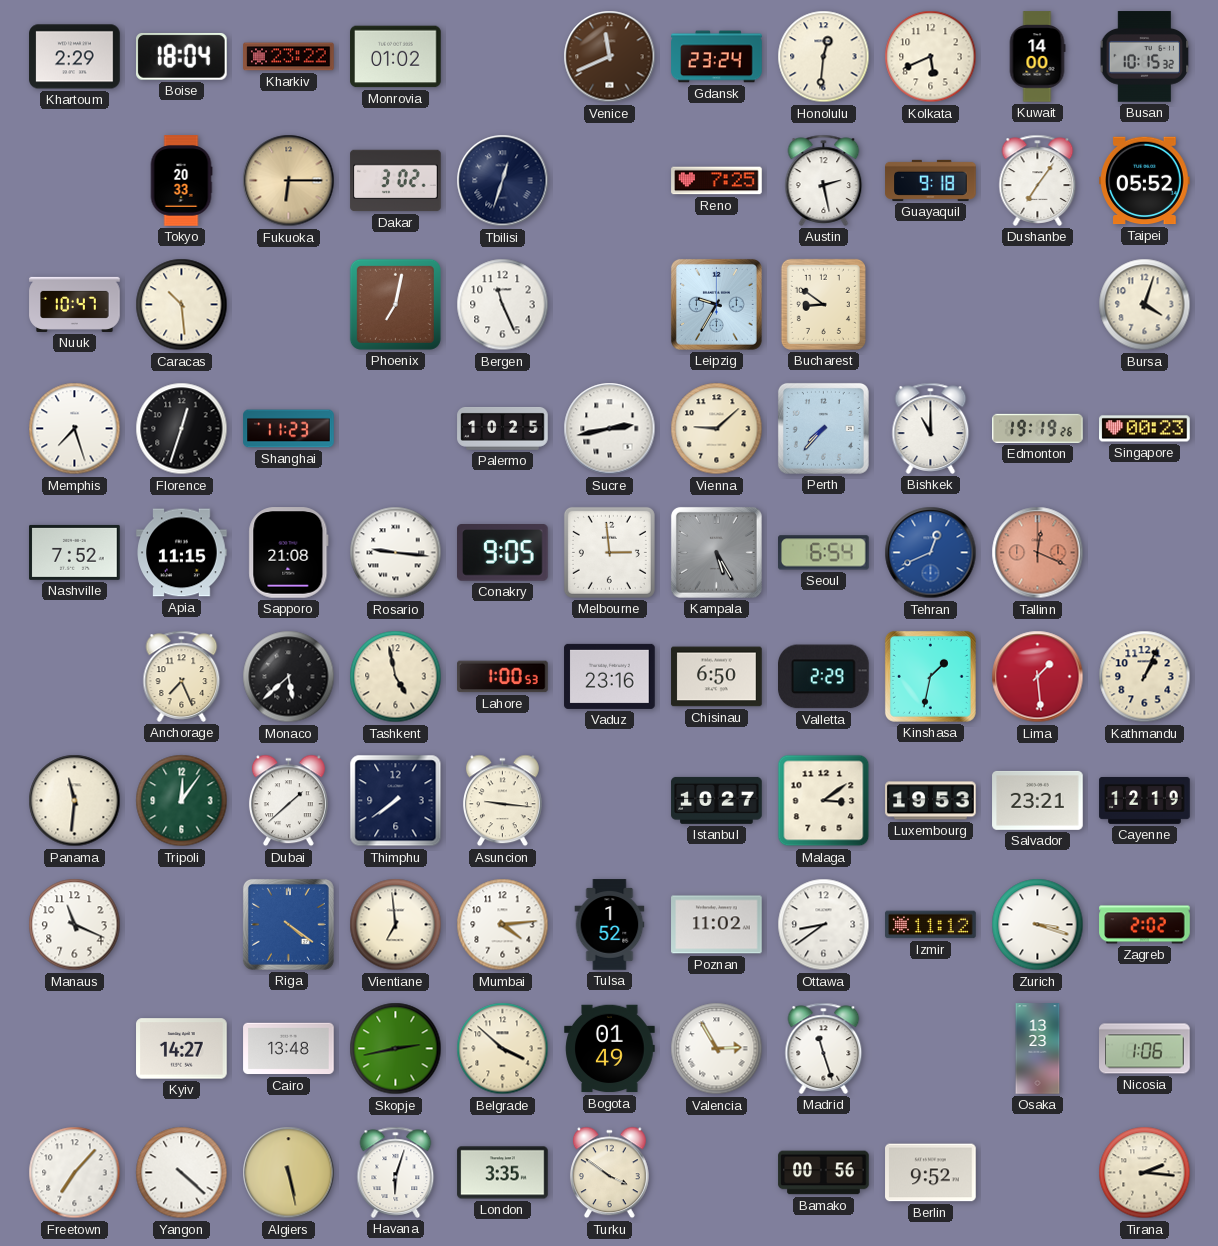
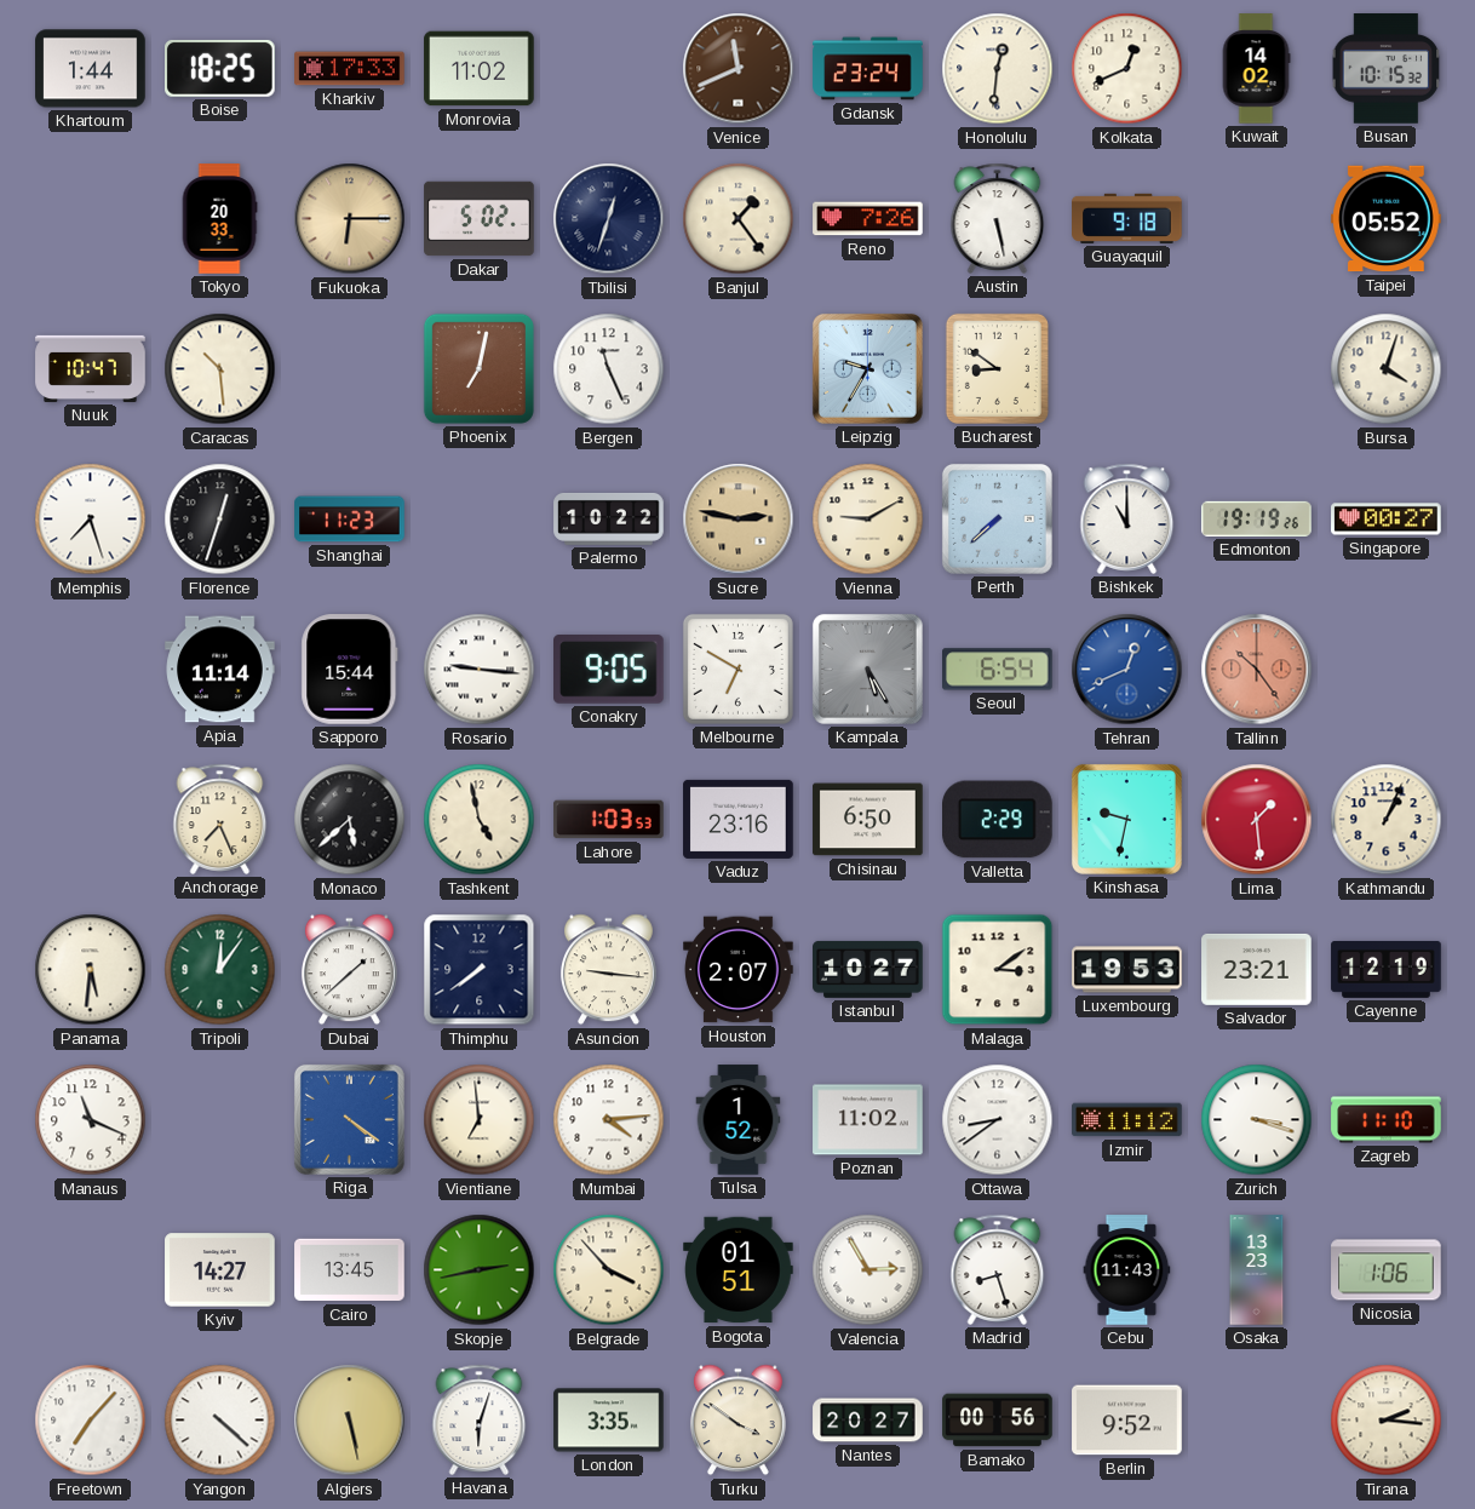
Khartoum: 2:29 -> 1:44 (91, 69)
Boise: 18:04 -> 18:25 (220, 68)
Kharkiv: 23:22 -> 17:33 (350, 69)
Monrovia: 01:02 -> 11:02 (480, 69)
Kolkata: 5:41 -> 12:41 (1127, 69)
Kuwait: 14:00 -> 14:02 (1256, 69)
Dakar: 3:02 -> 5:02 (480, 219)
Banjul: none -> 1:24 (739, 219)
Reno: 7:25 -> 7:26 (868, 219)
Austin: 2:28 -> 5:28 (998, 218)
Dushanbe: 7:06 -> none (1038, 180)
Palermo: 10:25 -> 10:22 (609, 518)
Sucre: 2:43 -> 2:47 (739, 520)
Sucre dial: white -> champagne (739, 520)
Vienna: 9:08 -> 9:10 (868, 520)
Perth: 7:37 -> 7:38 (997, 518)
Singapore: 00:23 -> 00:27 (1387, 520)
Nashville: 7:52 -> none (75, 552)
Apia: 11:15 -> 11:14 (220, 670)
Sapporo: 21:08 -> 15:44 (350, 670)
Melbourne: 2:59 -> 6:50 (737, 669)
Tallinn: 12:19 -> 10:24 (1257, 670)
Lahore: 1:00 -> 1:03 (609, 820)
Kinshasa: 1:32 -> 9:32 (1126, 819)
Panama: 11:31 -> 5:31 (91, 970)
Houston: none -> 2:07 (739, 970)
Zagreb: 2:02 -> 11:10 (1387, 1120)
Cairo: 13:48 -> 13:45 (350, 1270)
Belgrade: 3:52 -> 3:53 (609, 1270)
Bogota: 01:49 -> 01:51 (739, 1270)
Madrid: 11:27 -> 8:27 (998, 1269)
Cebu: none -> 11:43 (1127, 1270)
Nantes: none -> 20:27 (868, 1421)
